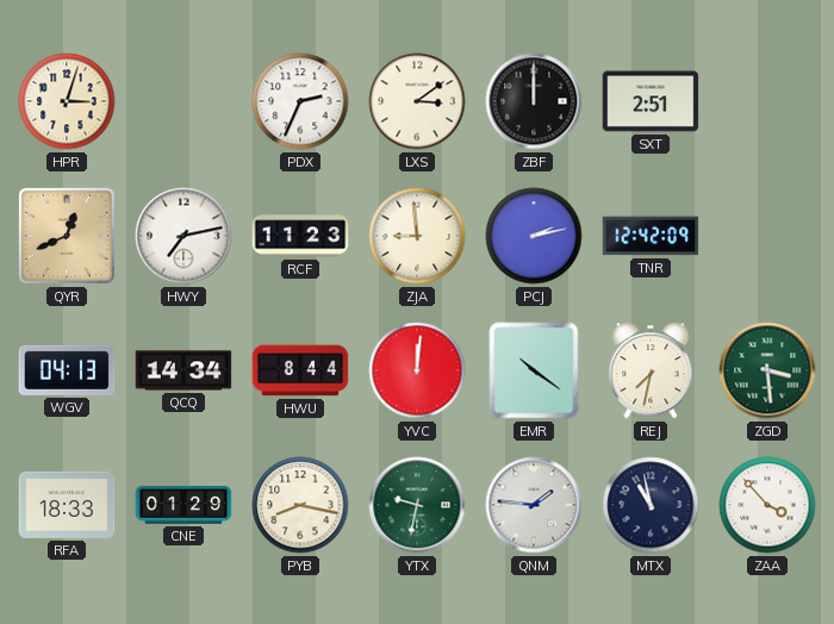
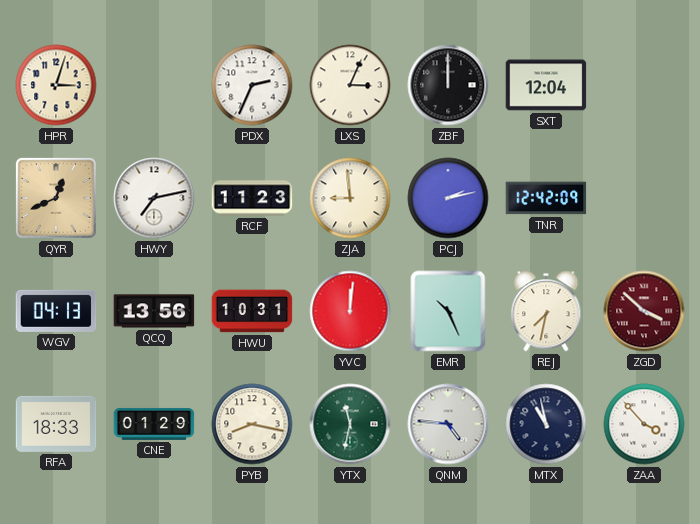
LXS: 3:09 -> 3:04 (350, 85)
SXT: 2:51 -> 12:04 (546, 85)
QCQ: 14:34 -> 13:56 (154, 311)
HWU: 8:44 -> 10:31 (252, 311)
EMR: 10:21 -> 10:26 (448, 311)
ZGD: 3:29 -> 3:52 (644, 311)
ZGD dial: green -> burgundy (644, 311)
YTX: 9:32 -> 11:32 (350, 424)
QNM: 1:46 -> 4:46 (448, 424)
